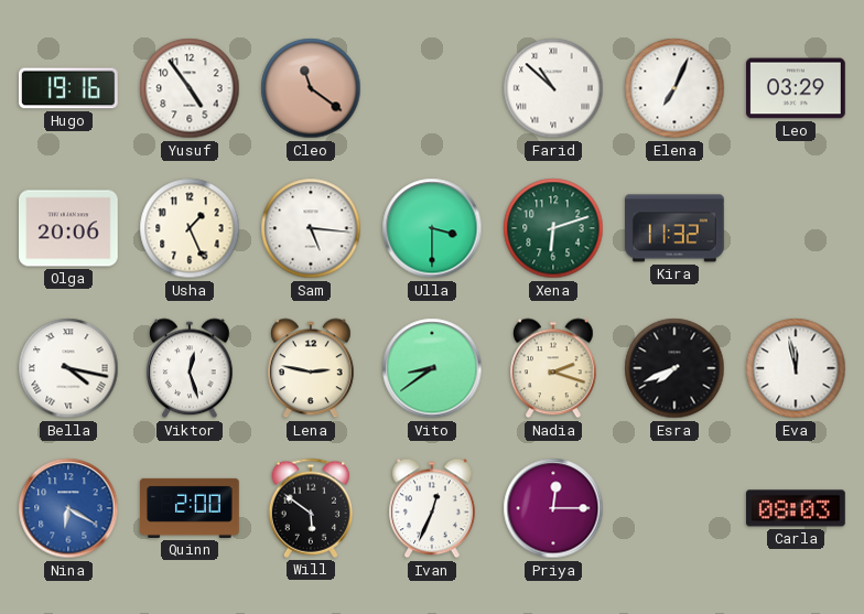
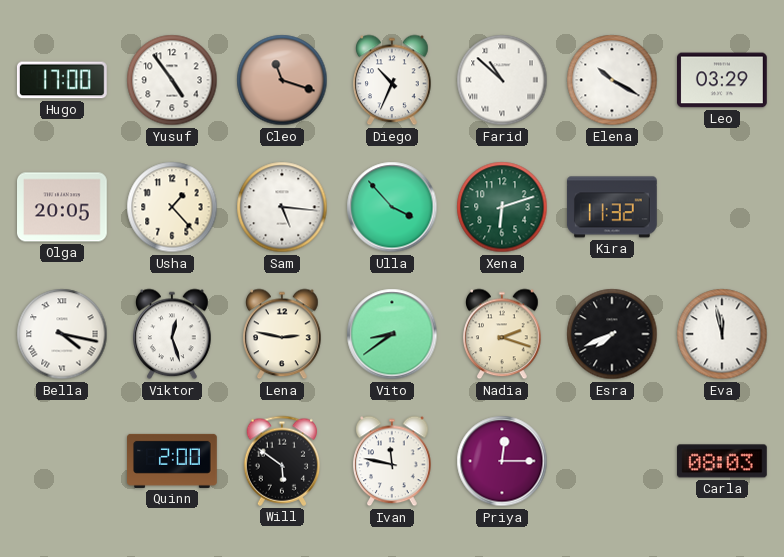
Hugo: 19:16 -> 17:00 (62, 80)
Cleo: 11:21 -> 11:18 (282, 80)
Diego: none -> 10:34 (392, 80)
Elena: 7:04 -> 10:20 (612, 80)
Olga: 20:06 -> 20:05 (63, 207)
Usha: 1:26 -> 1:23 (172, 207)
Ulla: 3:30 -> 3:53 (392, 207)
Nina: 6:20 -> none (68, 508)
Ivan: 12:34 -> 11:47 (392, 461)
